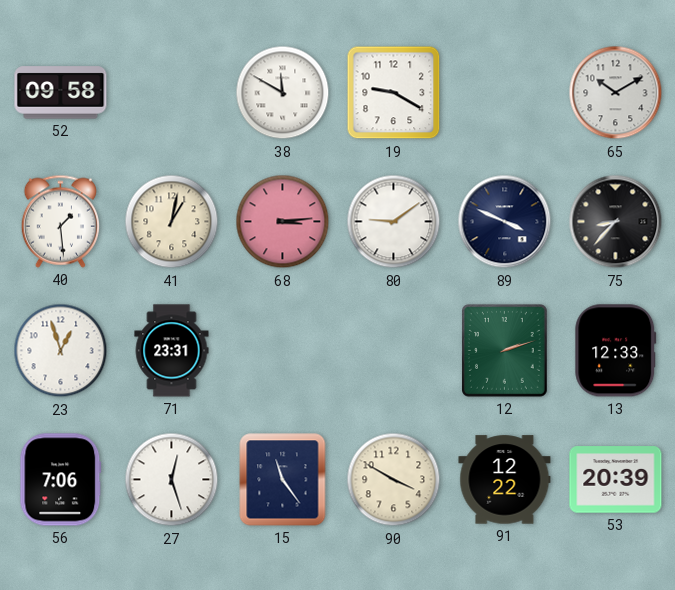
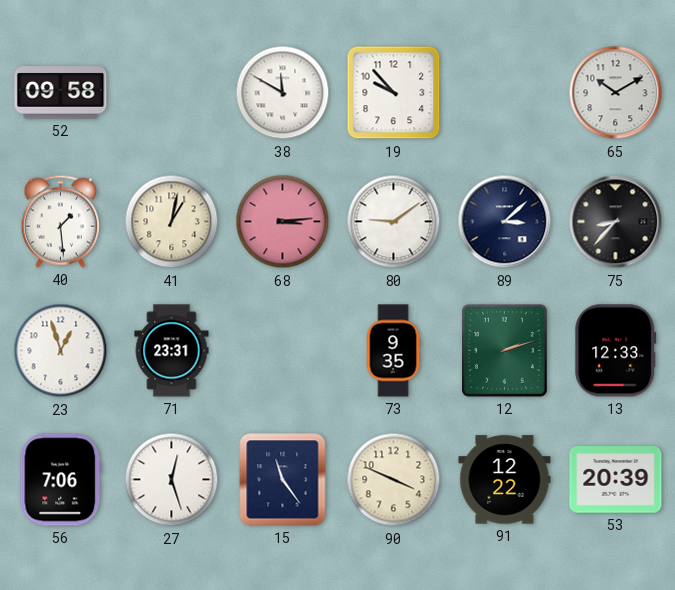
19: 9:20 -> 9:53 (394, 93)
89: 3:49 -> 3:08 (505, 222)
73: none -> 9:35 (393, 351)
90: 3:50 -> 3:49 (394, 480)
